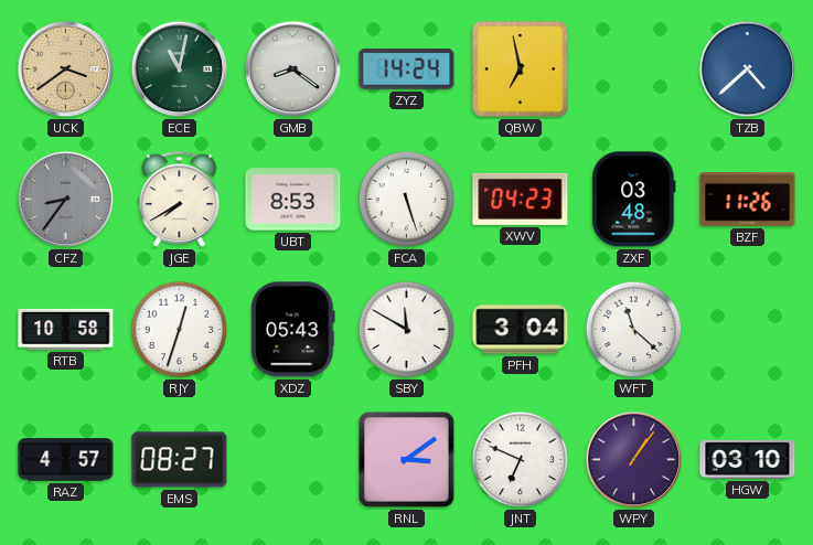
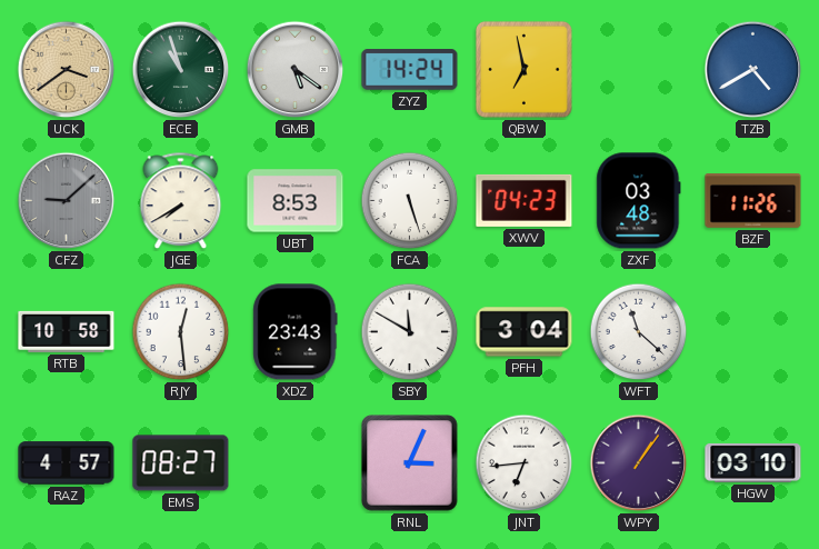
ECE: 11:02 -> 10:57 (181, 70)
GMB: 8:21 -> 5:21 (296, 70)
TZB: 4:38 -> 4:40 (753, 70)
CFZ: 8:36 -> 9:08 (67, 201)
RJY: 12:33 -> 12:29 (181, 332)
XDZ: 05:43 -> 23:43 (296, 332)
RNL: 3:09 -> 3:04 (410, 463)
JNT: 6:49 -> 6:44 (525, 463)
